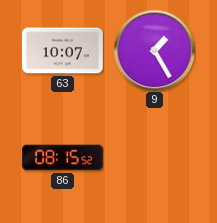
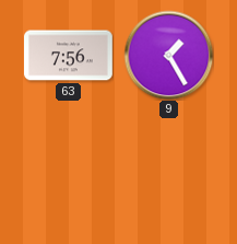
63: 10:07 -> 7:56 (69, 56)
86: 08:15 -> none (63, 158)
